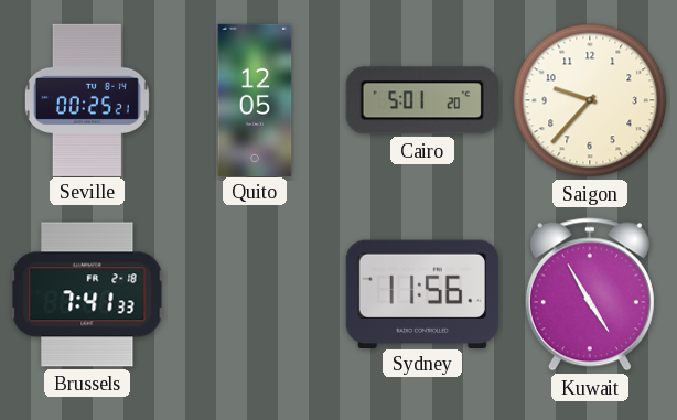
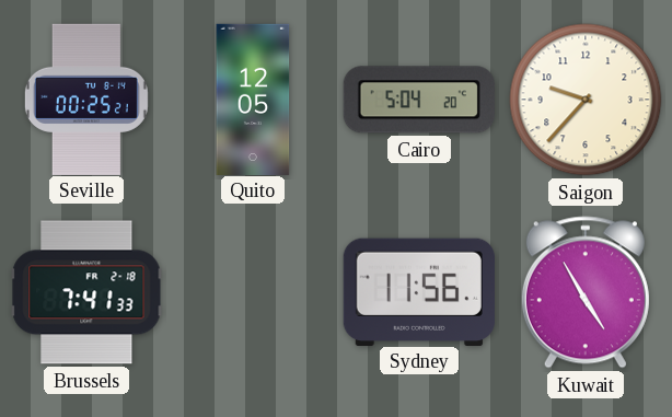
Cairo: 5:01 -> 5:04 (419, 100)
